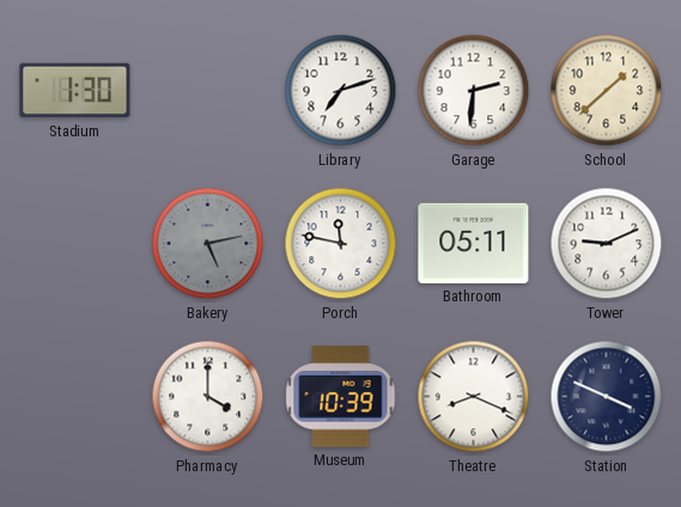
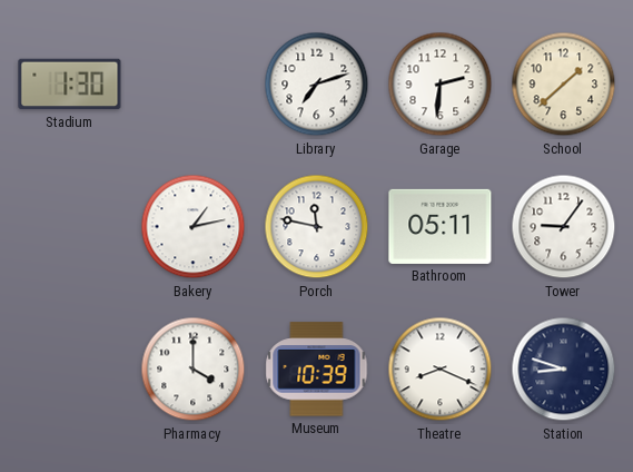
Bakery: 5:13 -> 1:13 (194, 227)
Bakery dial: grey -> white (194, 227)
Tower: 9:11 -> 9:06 (564, 227)
Station: 3:49 -> 8:48 (564, 370)
